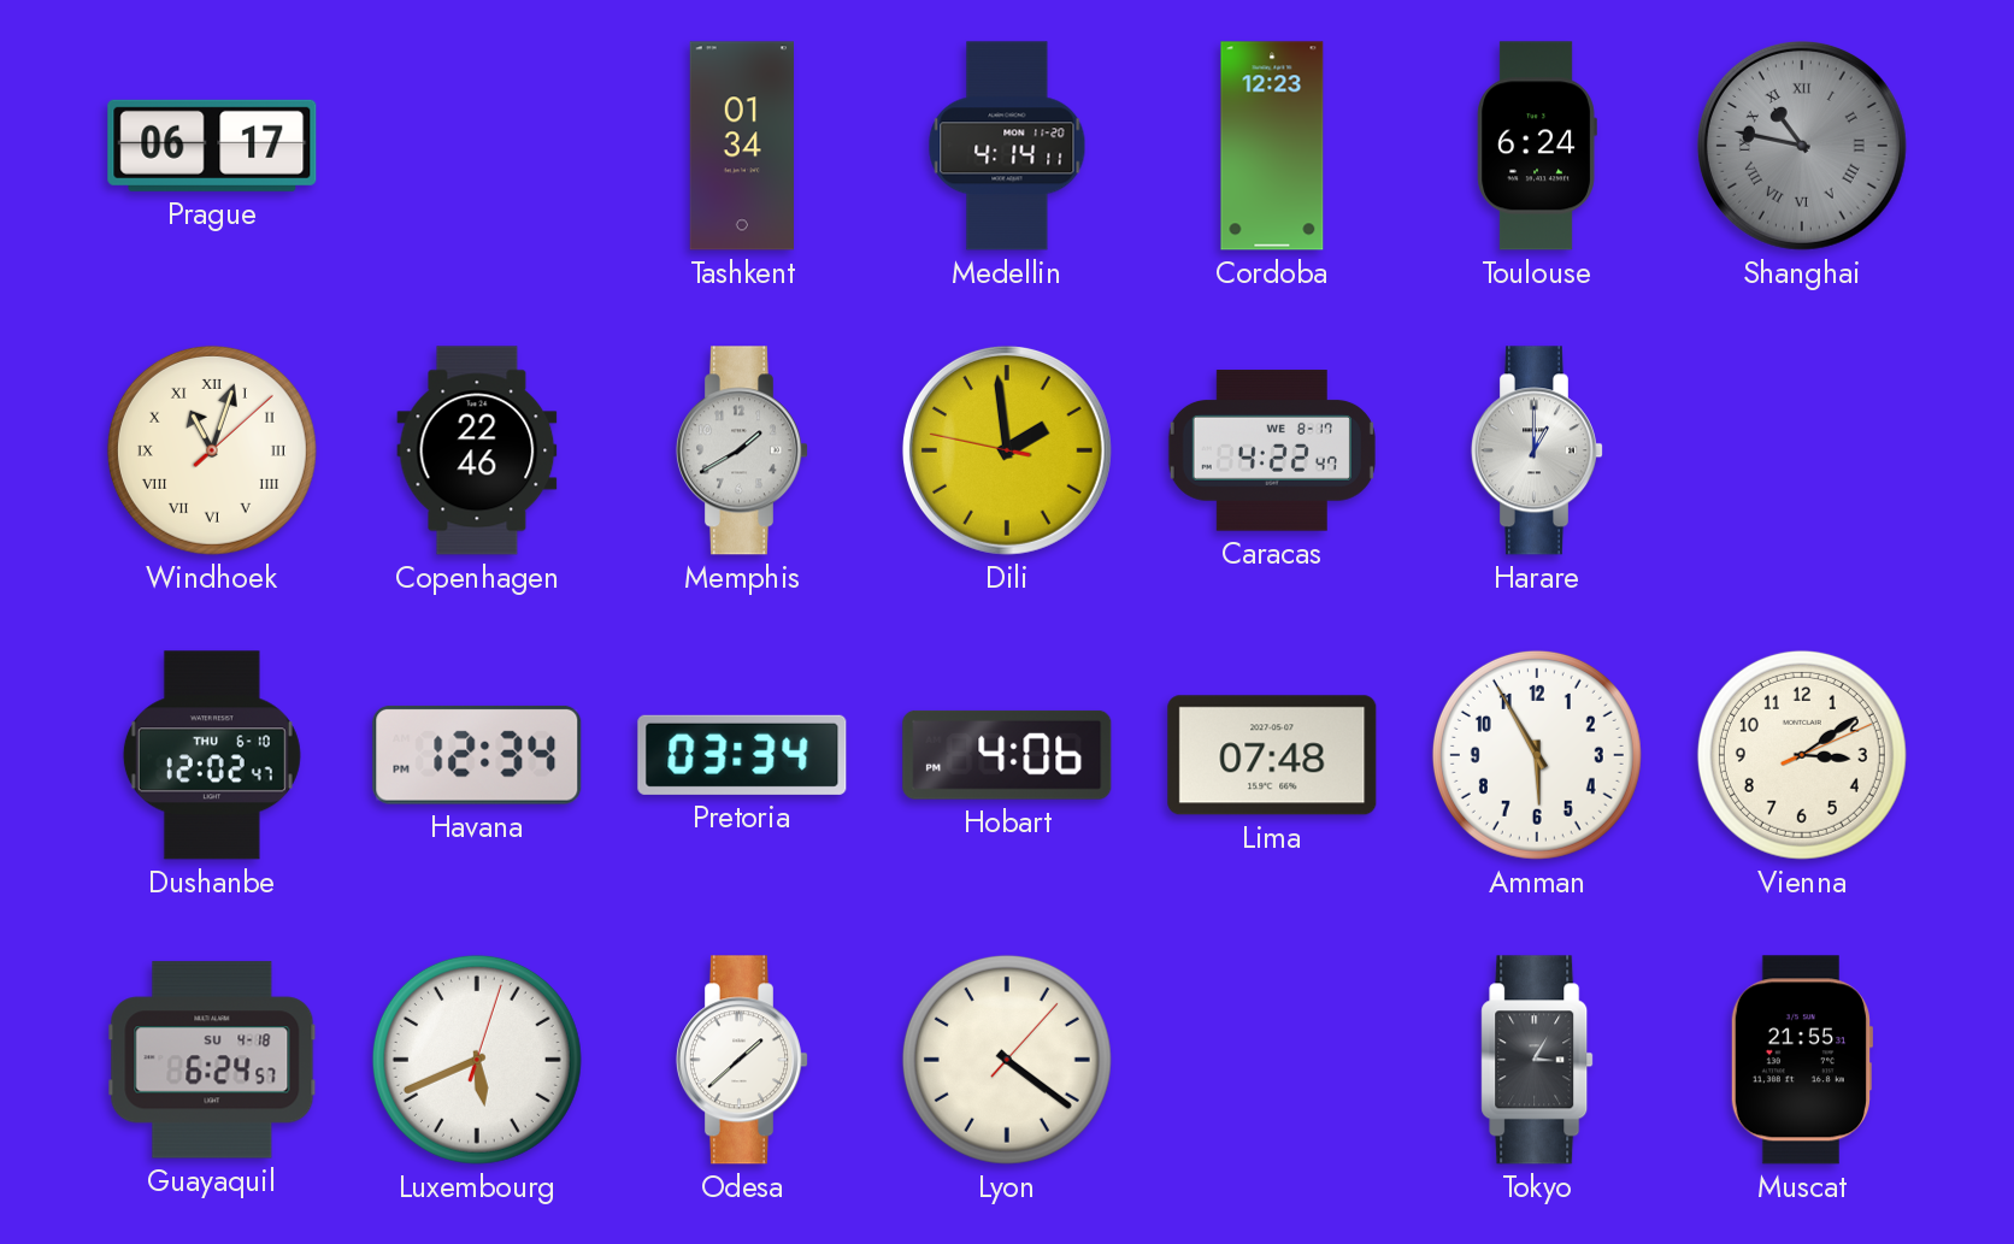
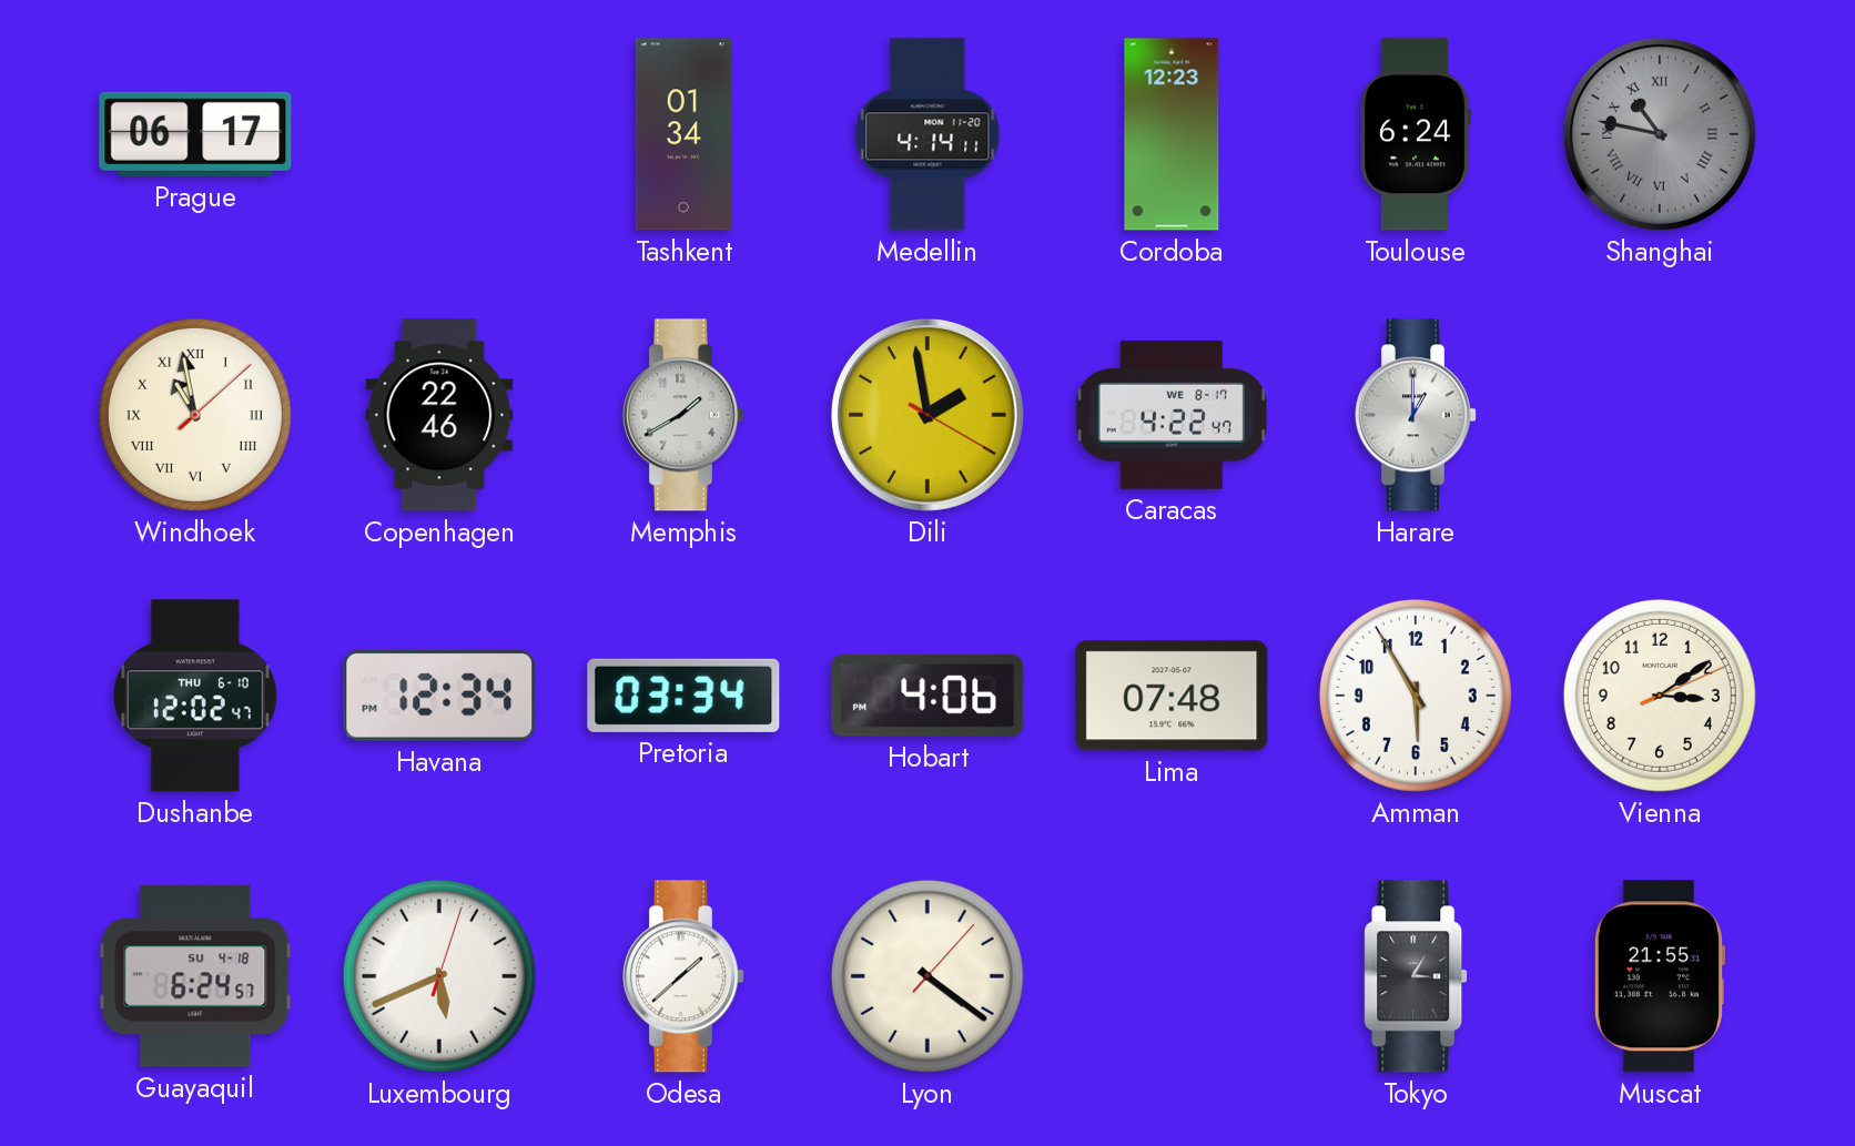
Windhoek: 11:03 -> 10:58 (195, 415)
Dili: 1:58:47 -> 1:58:20 (927, 415)
